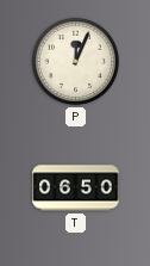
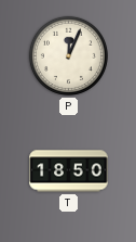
T: 06:50 -> 18:50 (69, 171)
